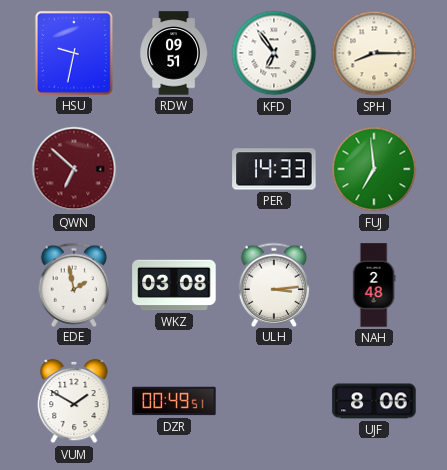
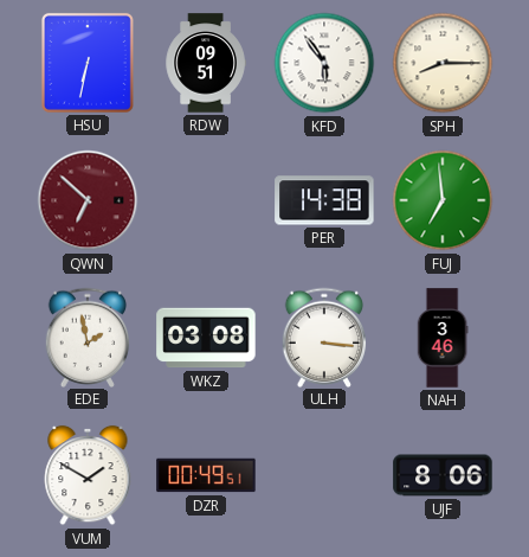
HSU: 9:32 -> 6:32 (88, 63)
KFD: 6:54 -> 5:54 (324, 63)
PER: 14:33 -> 14:38 (324, 200)
ULH: 3:14 -> 3:16 (324, 337)
NAH: 2:48 -> 3:46 (443, 338)
